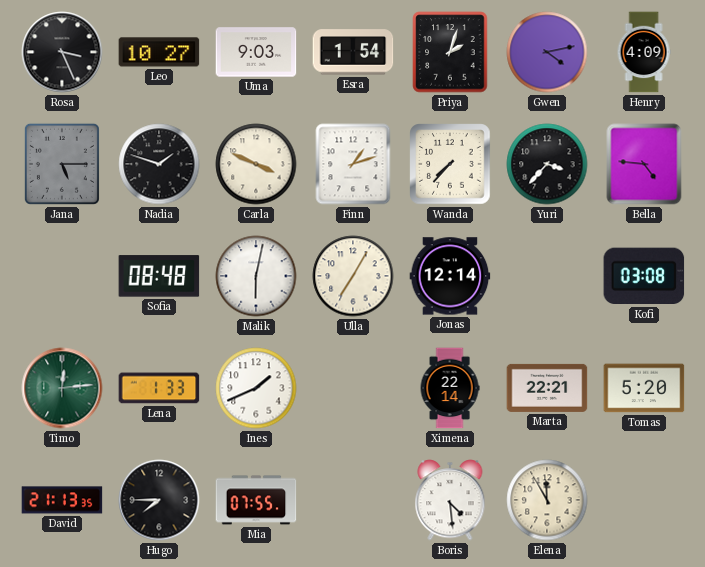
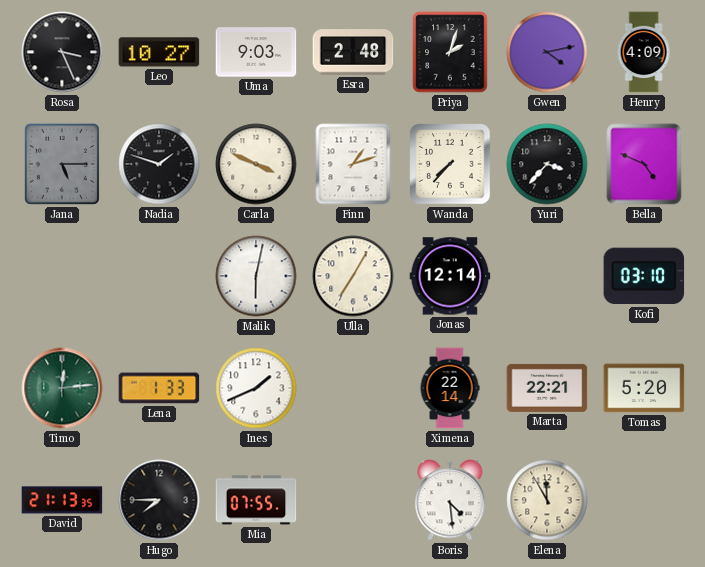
Esra: 1:54 -> 2:48 (353, 52)
Bella: 4:46 -> 4:49 (644, 164)
Sofia: 08:48 -> none (159, 276)
Kofi: 03:08 -> 03:10 (644, 276)
